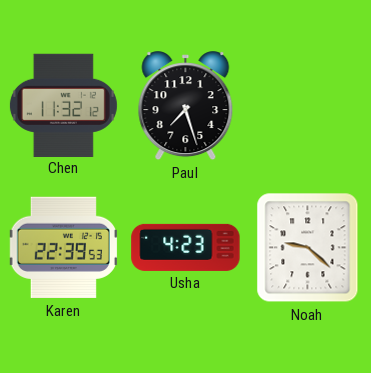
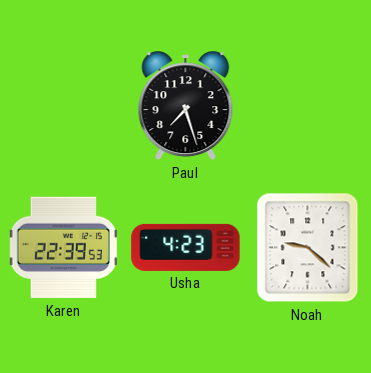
Chen: 11:32 -> none (63, 105)
